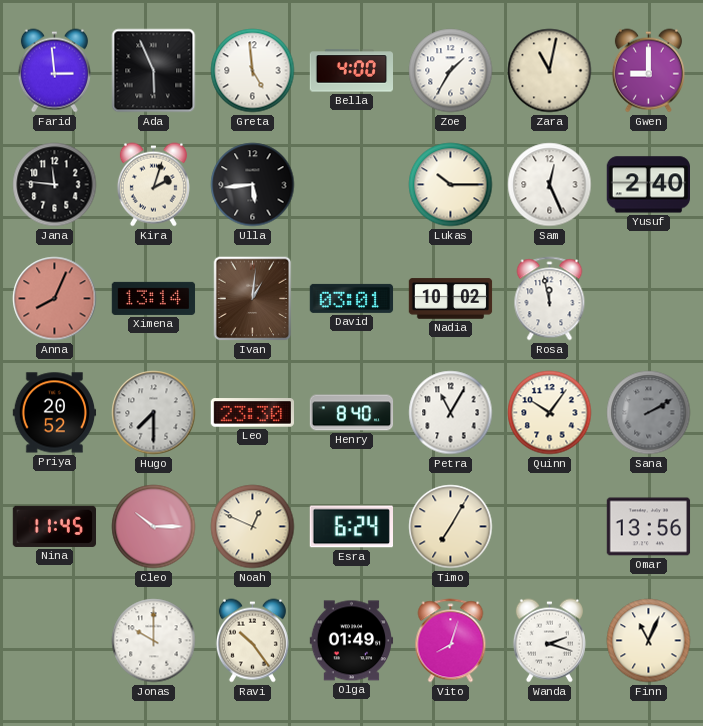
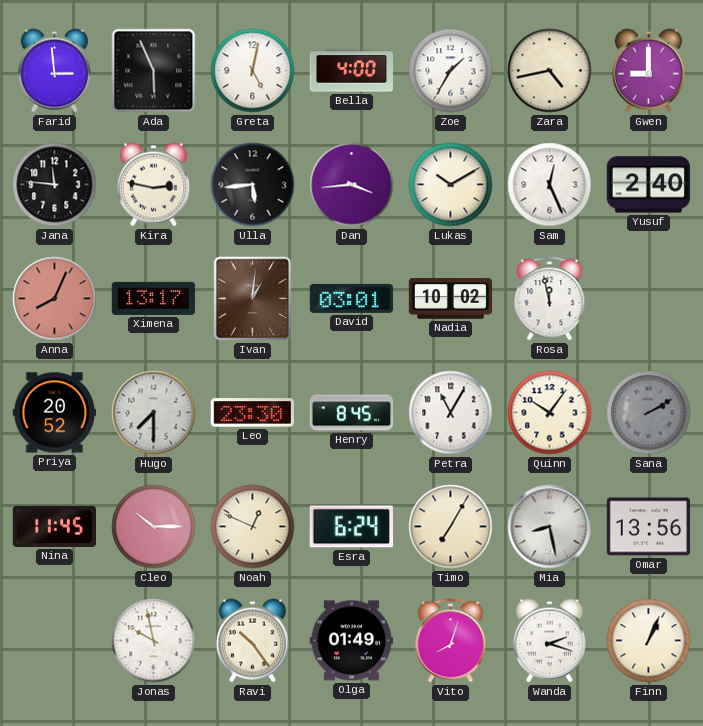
Greta: 4:59 -> 5:02 (253, 71)
Zara: 11:02 -> 4:43 (550, 71)
Kira: 2:03 -> 2:47 (153, 185)
Dan: none -> 3:44 (352, 185)
Lukas: 10:15 -> 10:10 (451, 185)
Ximena: 13:14 -> 13:17 (154, 298)
Henry: 8:40 -> 8:45 (352, 413)
Mia: none -> 8:28 (550, 527)
Jonas: 10:00 -> 9:58 (154, 641)
Finn: 11:04 -> 1:04 (649, 641)
